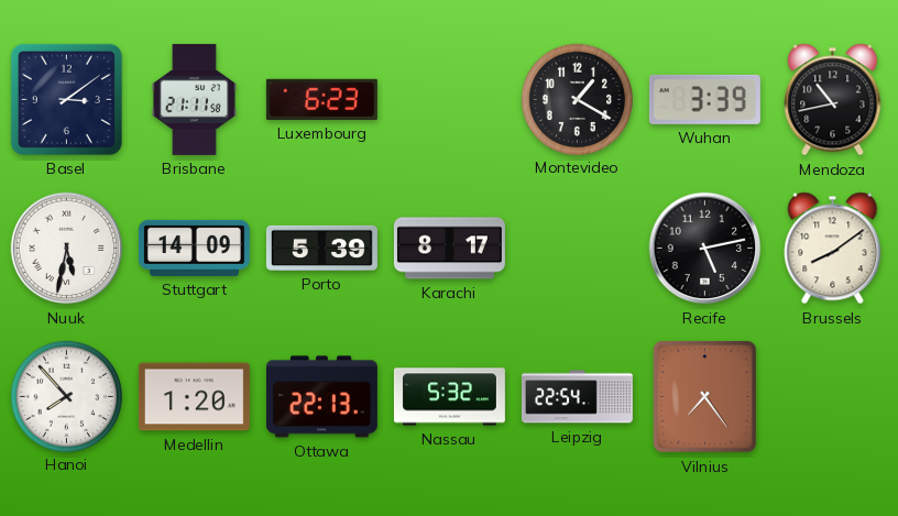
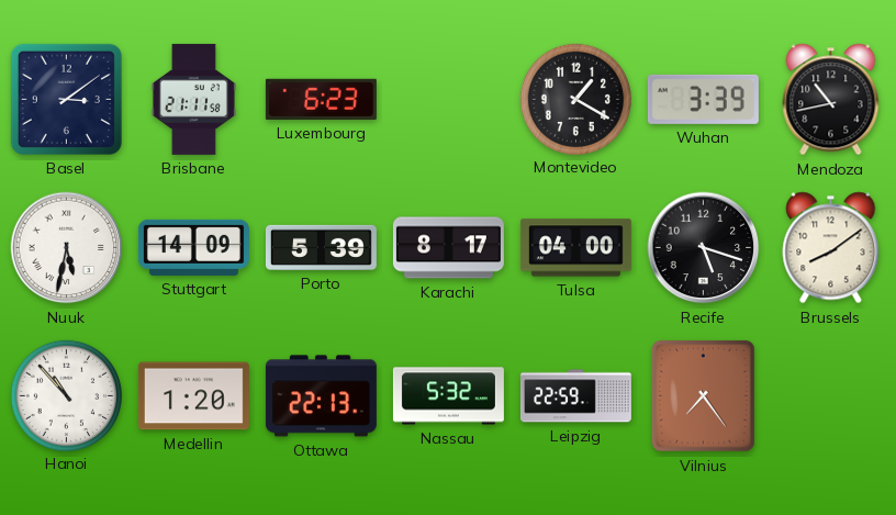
Tulsa: none -> 04:00 (575, 248)
Recife: 5:13 -> 5:18 (704, 248)
Hanoi: 7:53 -> 10:53 (66, 395)
Leipzig: 22:54 -> 22:59 (575, 396)
